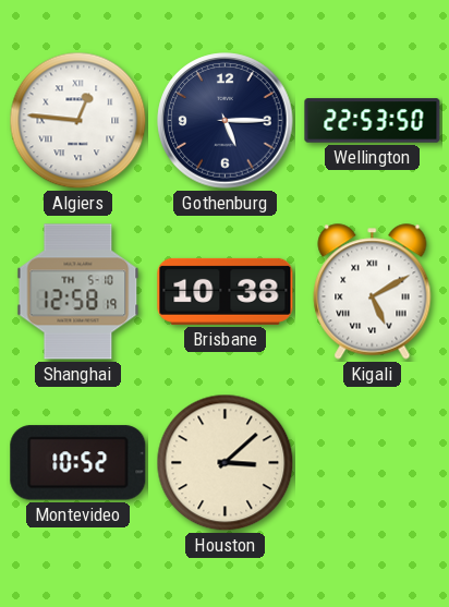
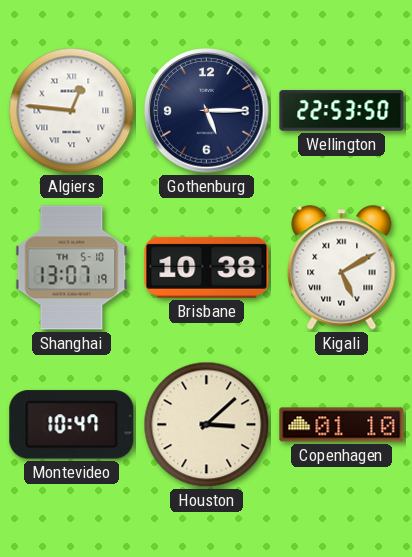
Shanghai: 12:58 -> 13:07 (72, 268)
Montevideo: 10:52 -> 10:47 (72, 425)
Copenhagen: none -> 01:10 (342, 425)
